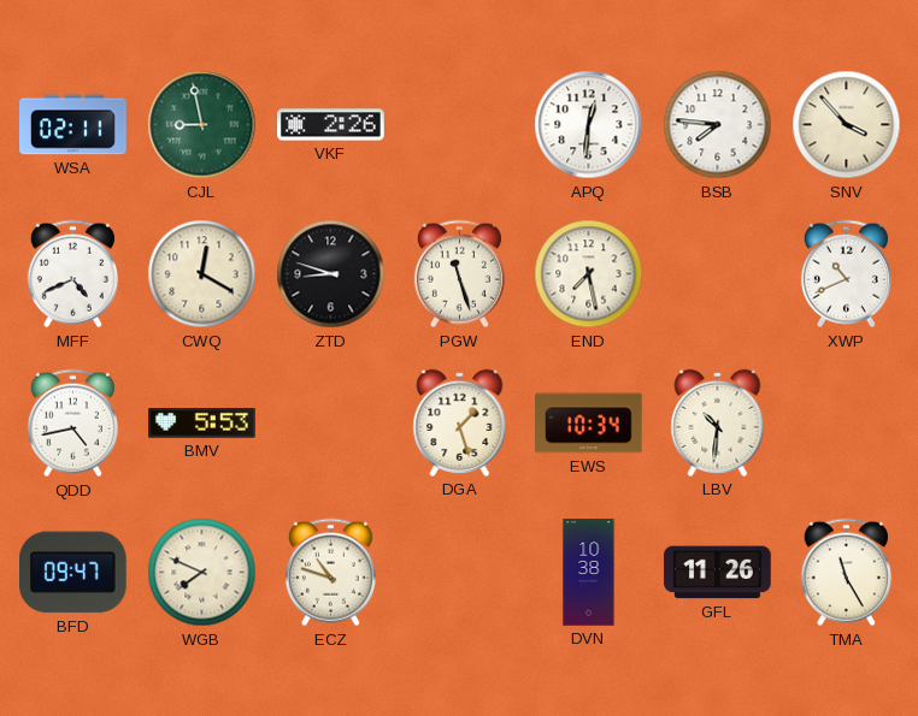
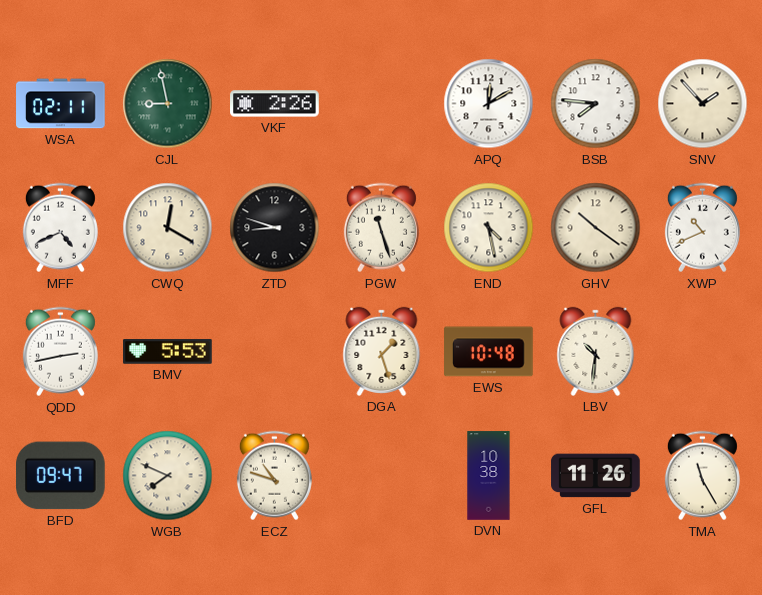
APQ: 12:31 -> 12:10 (489, 104)
SNV: 3:53 -> 1:53 (703, 104)
END: 7:28 -> 4:28 (489, 228)
GHV: none -> 10:21 (596, 228)
QDD: 4:43 -> 2:43 (60, 352)
EWS: 10:34 -> 10:48 (489, 352)
